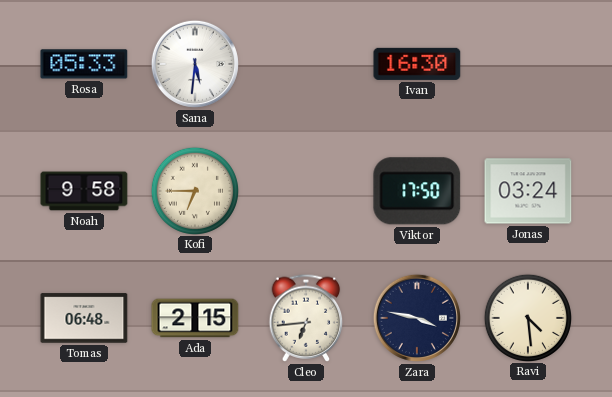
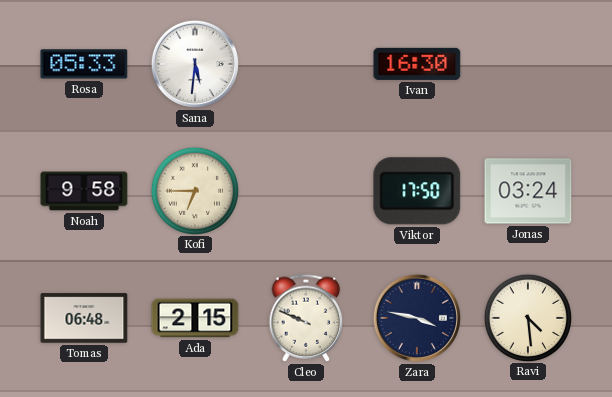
Cleo: 6:44 -> 9:49 (306, 318)
